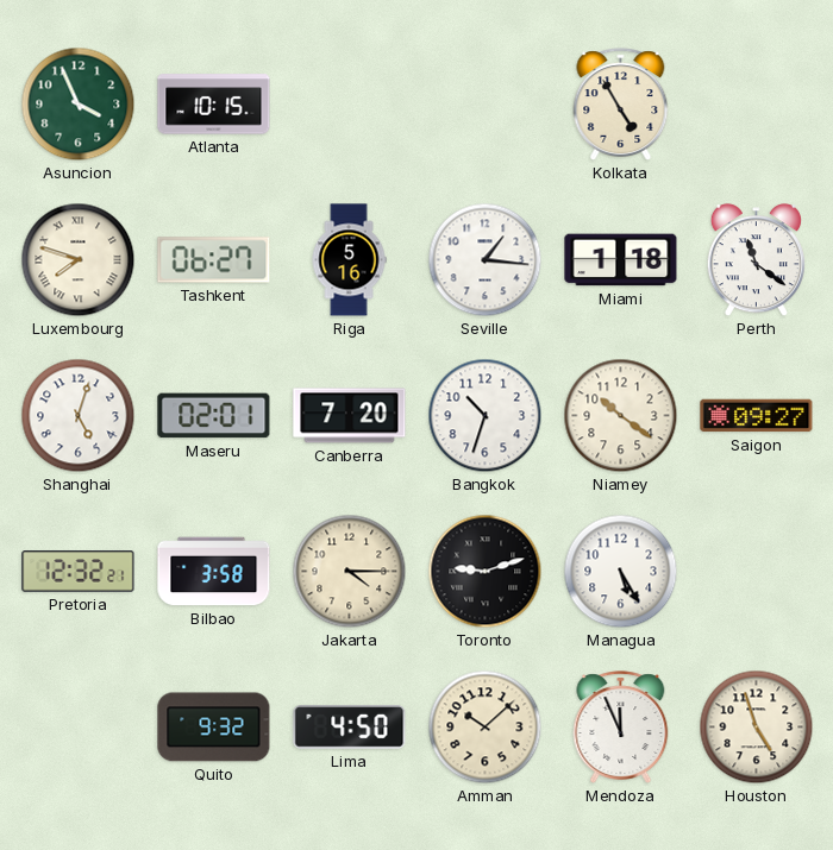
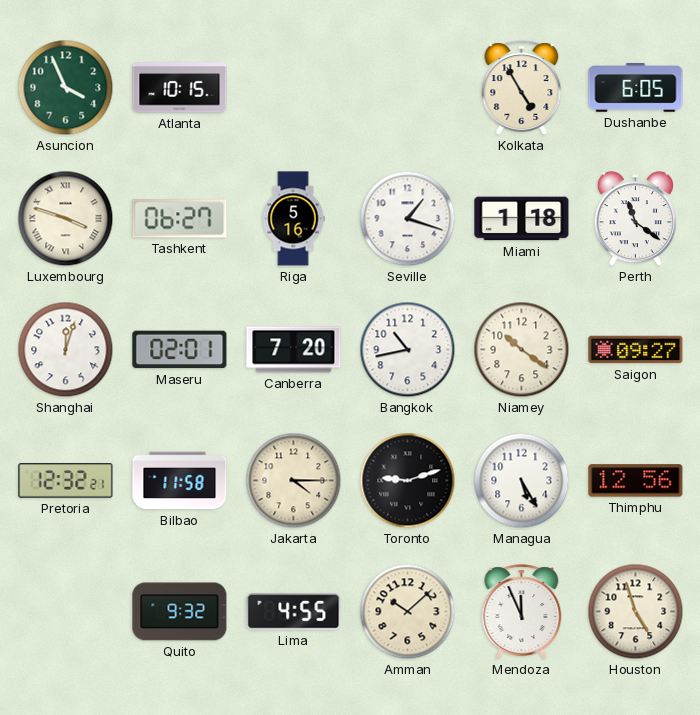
Dushanbe: none -> 6:05 (636, 88)
Luxembourg: 7:48 -> 3:48 (66, 219)
Seville: 1:16 -> 1:18 (408, 219)
Shanghai: 5:03 -> 12:03 (66, 350)
Bangkok: 10:33 -> 10:43 (408, 350)
Bilbao: 3:58 -> 11:58 (180, 481)
Thimphu: none -> 12:56 (636, 481)
Lima: 4:50 -> 4:55 (294, 612)
